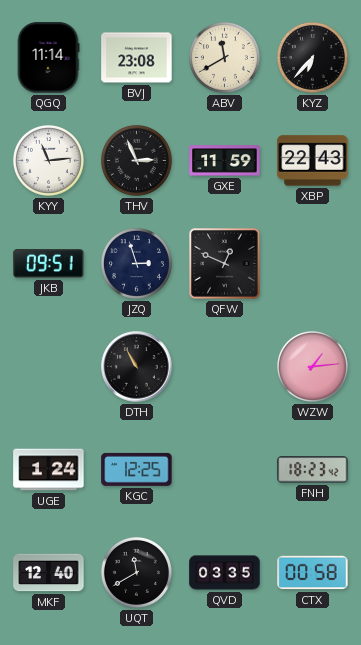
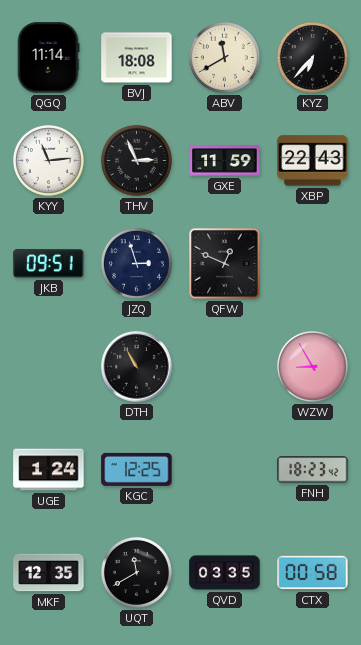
BVJ: 23:08 -> 18:08 (137, 58)
WZW: 1:14 -> 8:55 (312, 366)
MKF: 12:40 -> 12:35 (49, 573)
